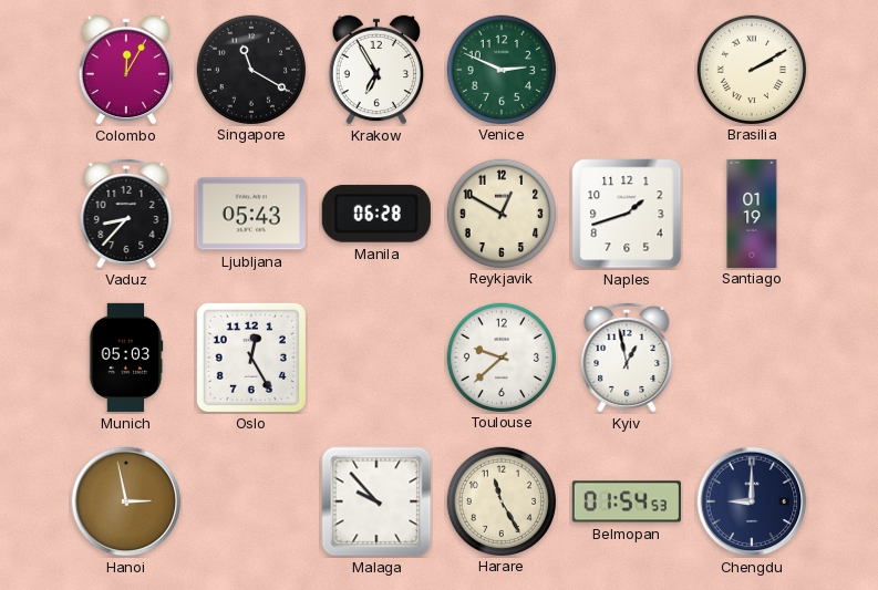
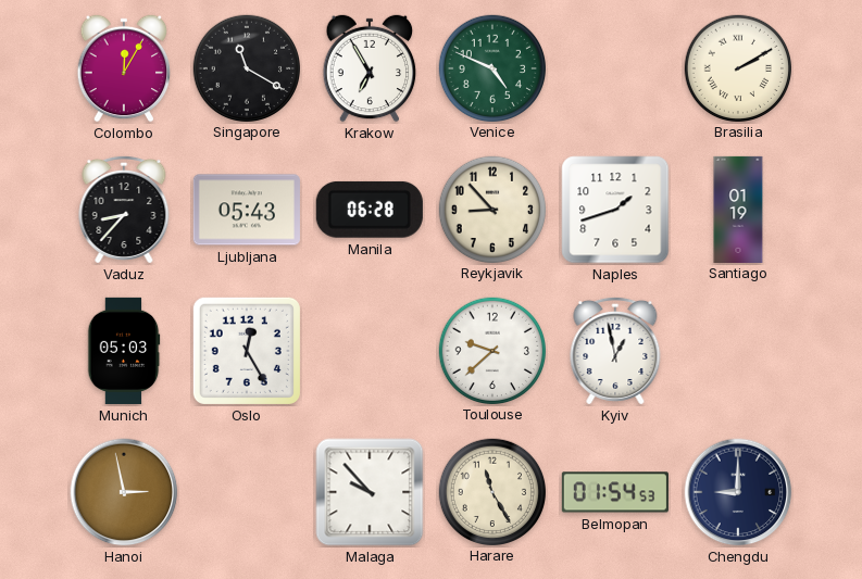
Venice: 2:49 -> 4:49 (491, 67)
Reykjavik: 12:50 -> 8:53 (491, 209)
